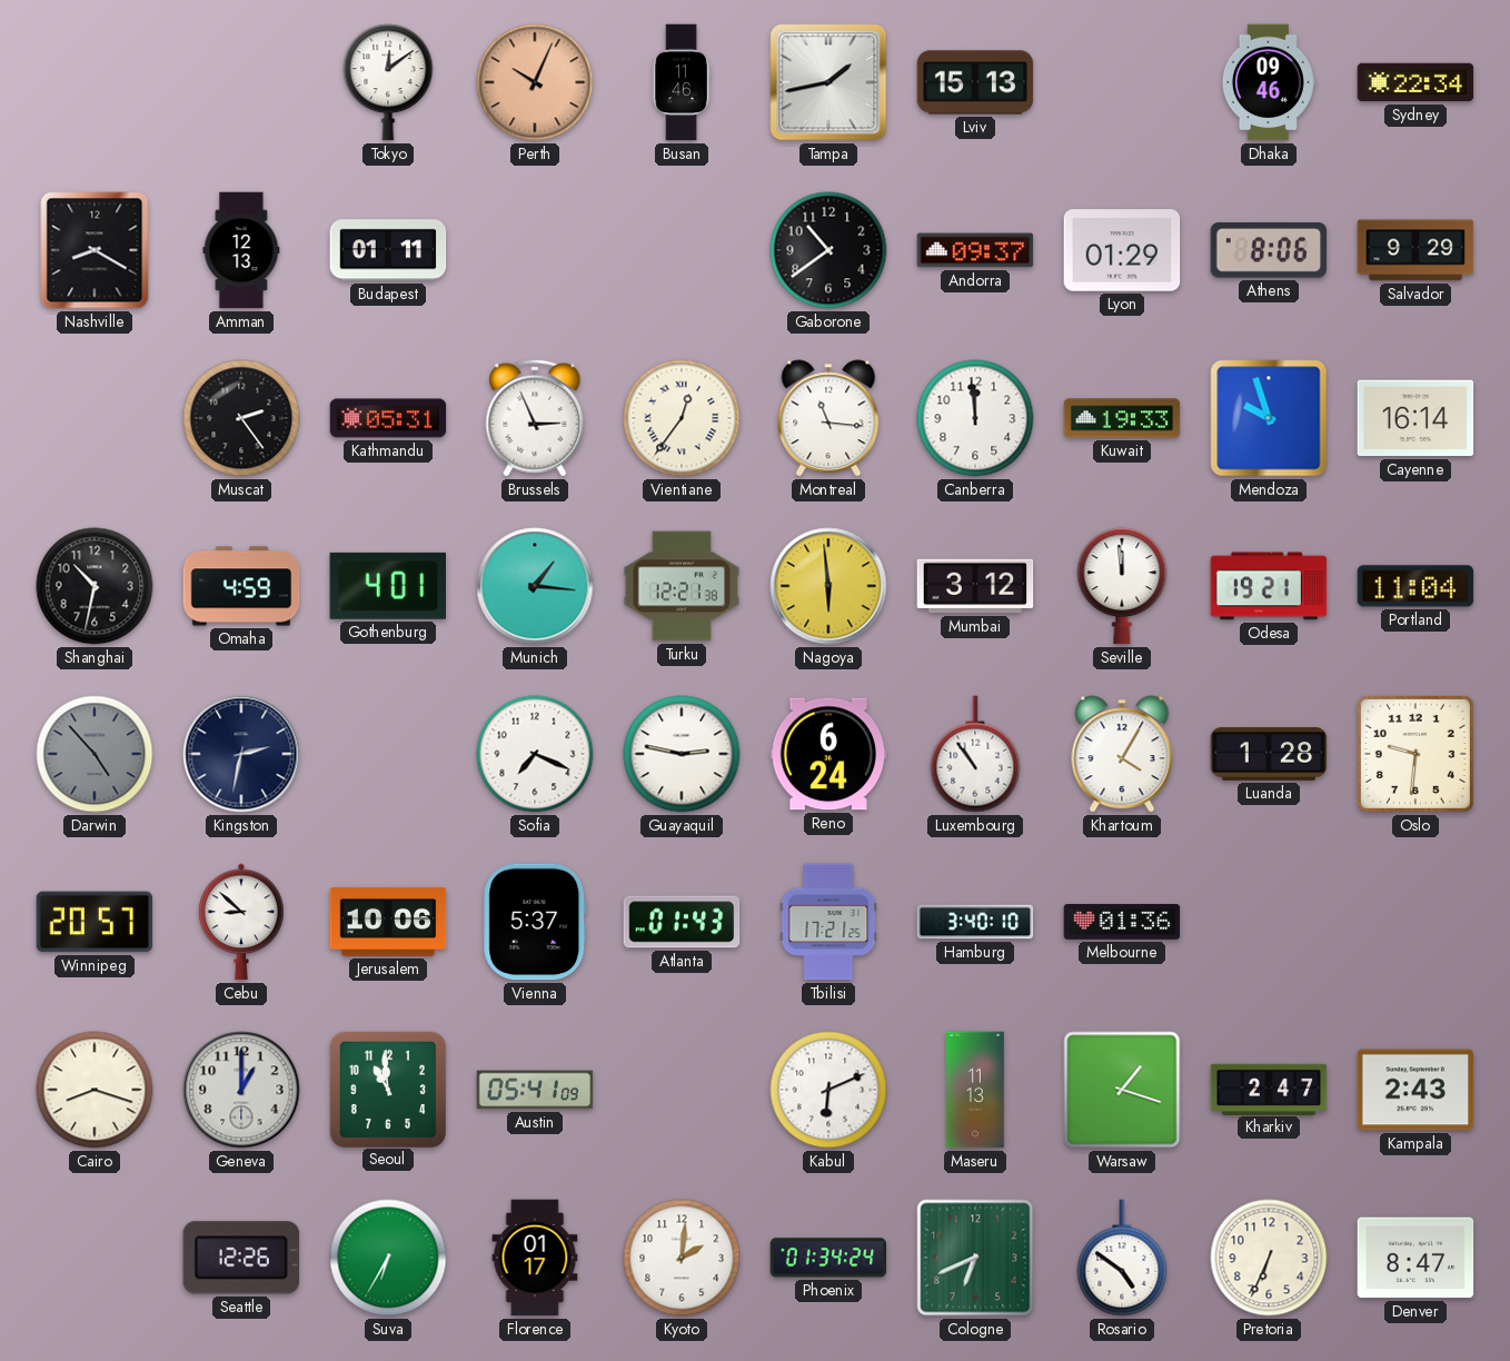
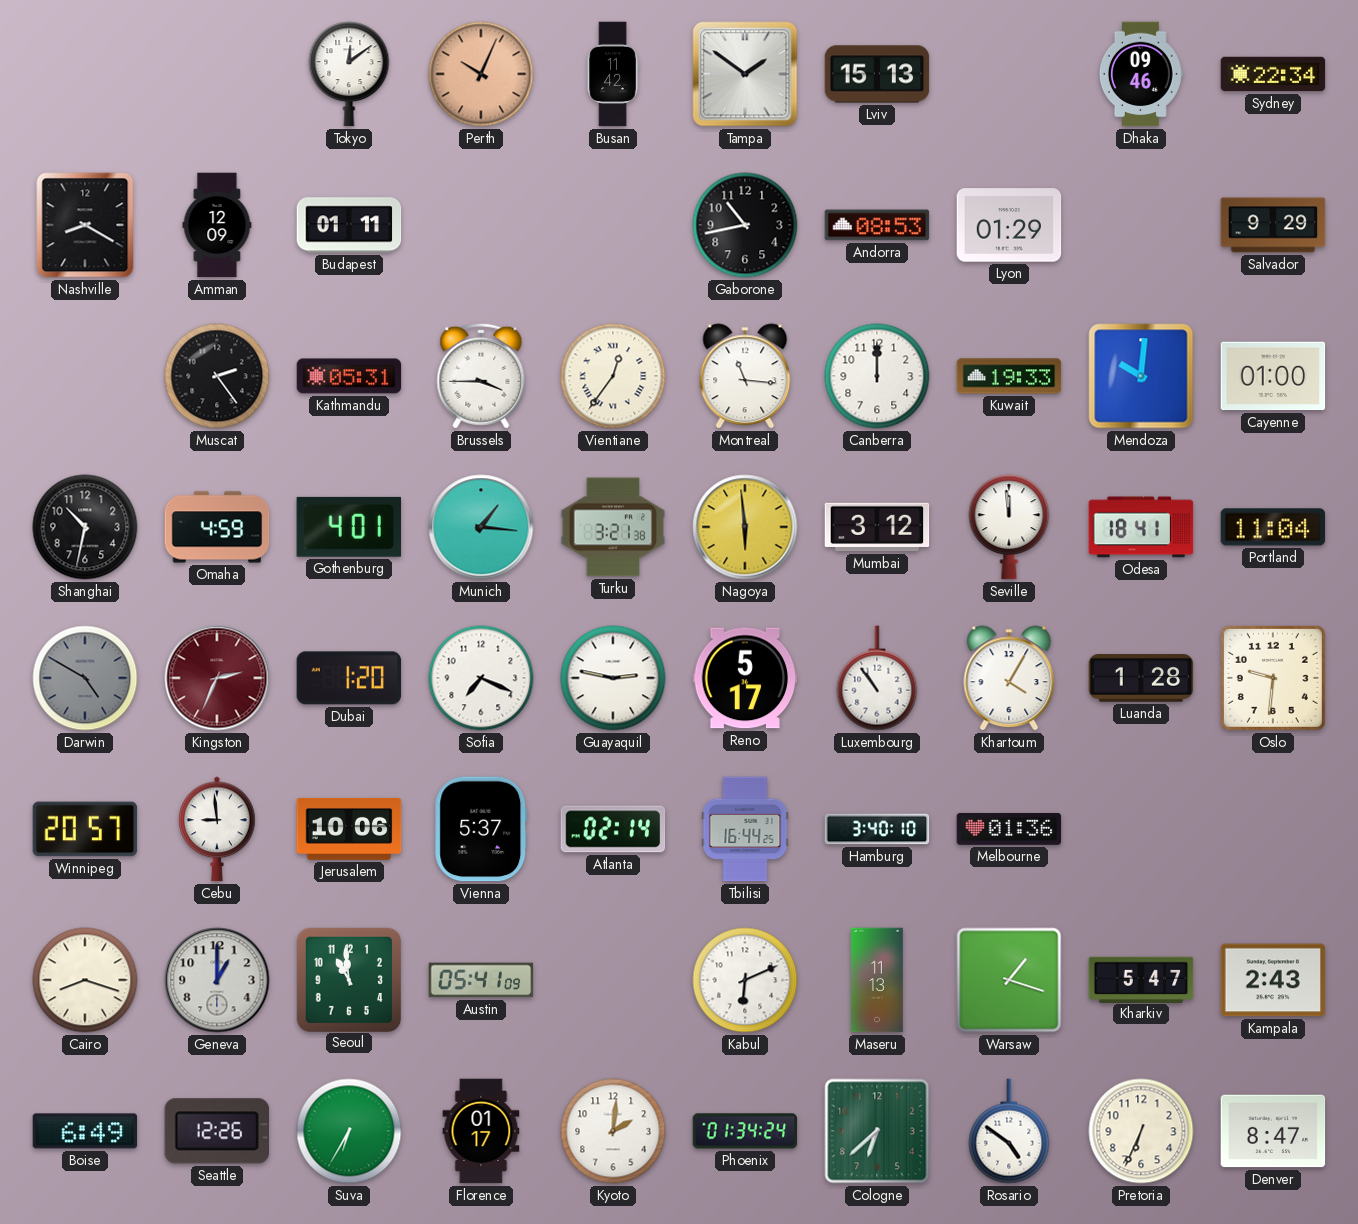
Busan: 11:46 -> 11:42 (613, 74)
Tampa: 1:43 -> 1:51 (745, 74)
Amman: 12:13 -> 12:09 (217, 225)
Gaborone: 10:39 -> 10:43 (745, 225)
Andorra: 09:37 -> 08:53 (877, 225)
Athens: 8:06 -> none (1269, 251)
Brussels: 2:56 -> 3:45 (481, 376)
Canberra: 11:59 -> 12:00 (877, 376)
Mendoza: 9:57 -> 10:01 (1141, 376)
Cayenne: 16:14 -> 01:00 (1273, 376)
Turku: 12:21 -> 3:21 (613, 527)
Odesa: 19:21 -> 18:41 (1141, 527)
Darwin: 4:53 -> 4:50 (85, 678)
Kingston: 2:32 -> 2:34 (217, 678)
Kingston dial: navy -> burgundy (217, 678)
Dubai: none -> 1:20 (349, 678)
Reno: 6:24 -> 5:17 (745, 678)
Cebu: 8:52 -> 8:59 (217, 829)
Atlanta: 01:43 -> 02:14 (613, 829)
Tbilisi: 17:21 -> 16:44 (745, 829)
Kharkiv: 2:47 -> 5:47 (1141, 979)
Boise: none -> 6:49 (85, 1131)
Cologne: 6:41 -> 6:38 (877, 1131)
